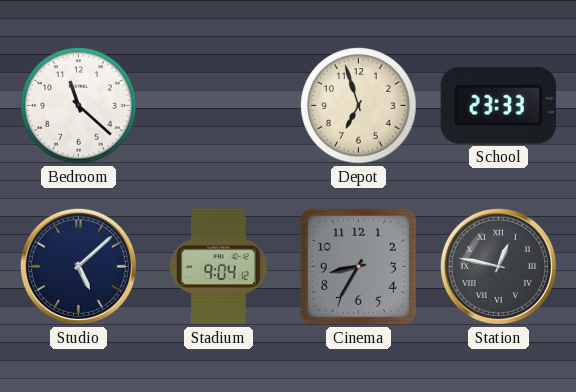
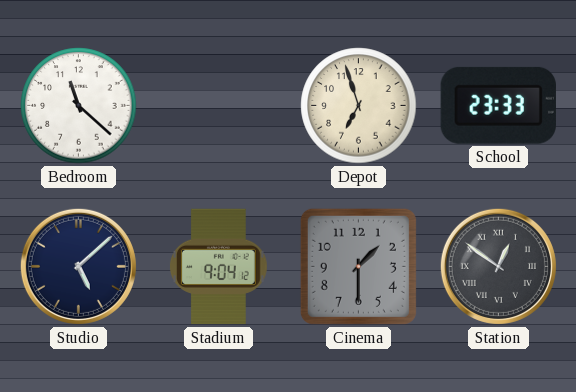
Cinema: 8:35 -> 1:30 (358, 266)
Station: 12:47 -> 12:51 (498, 266)
